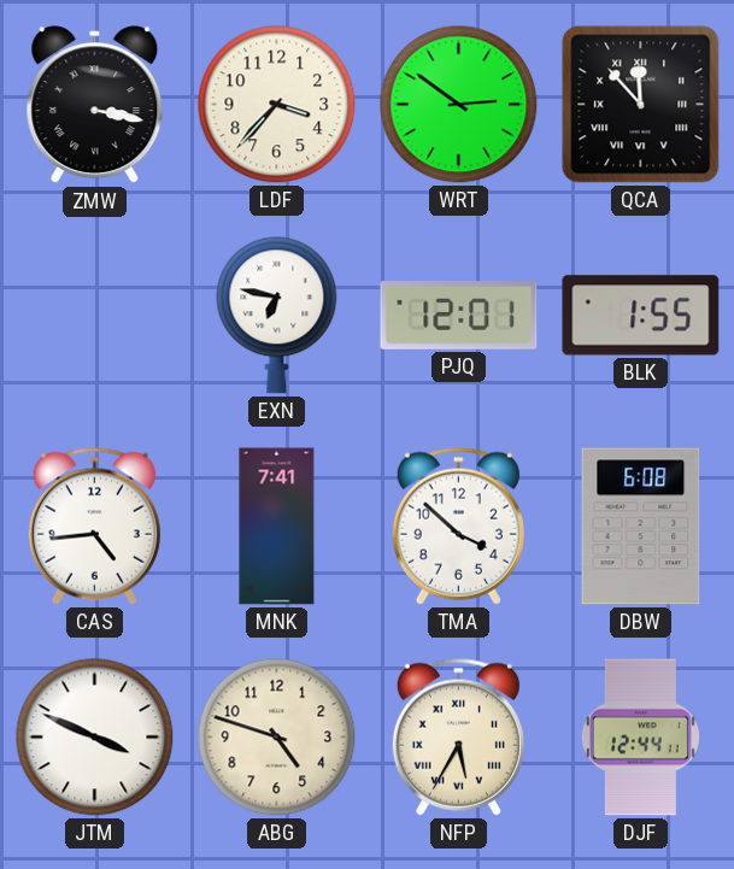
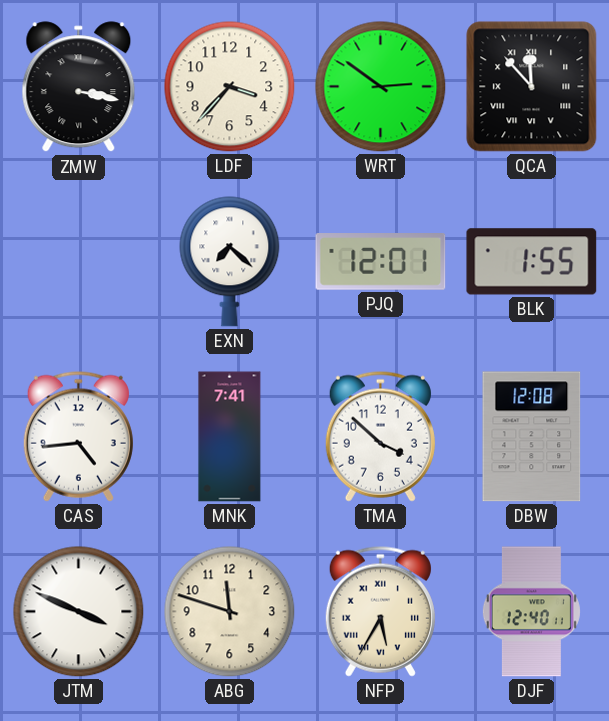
EXN: 6:47 -> 7:22 (230, 262)
DBW: 6:08 -> 12:08 (532, 437)
ABG: 4:48 -> 11:48 (230, 612)
DJF: 12:44 -> 12:40 (531, 612)
